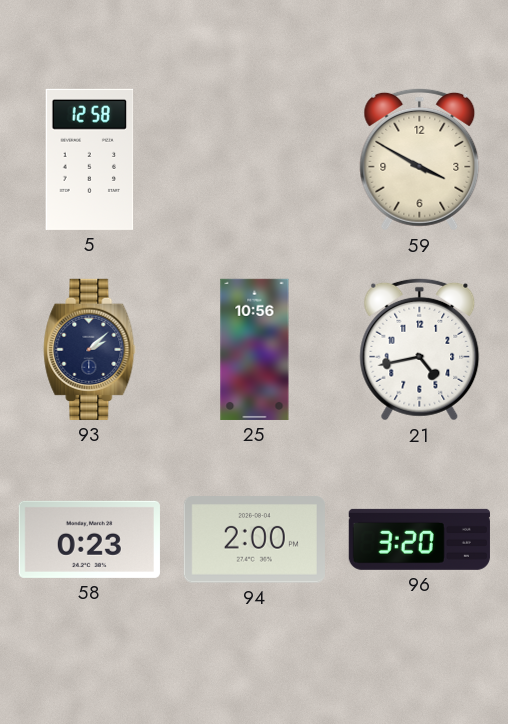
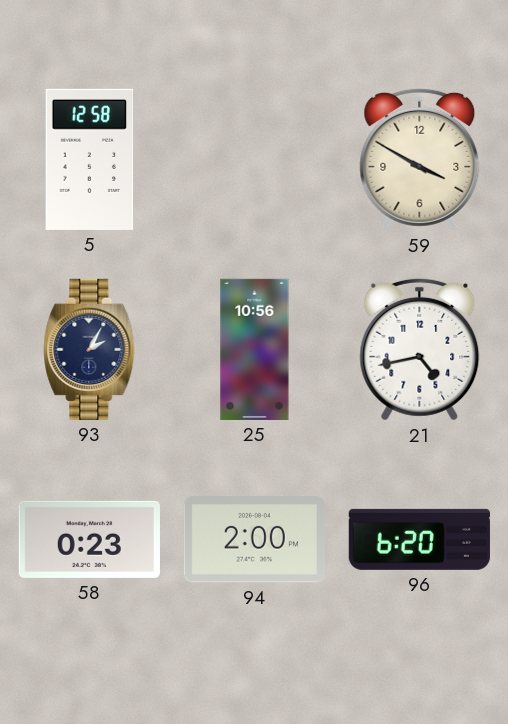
93: 2:08 -> 2:05 (90, 349)
96: 3:20 -> 6:20 (419, 539)
